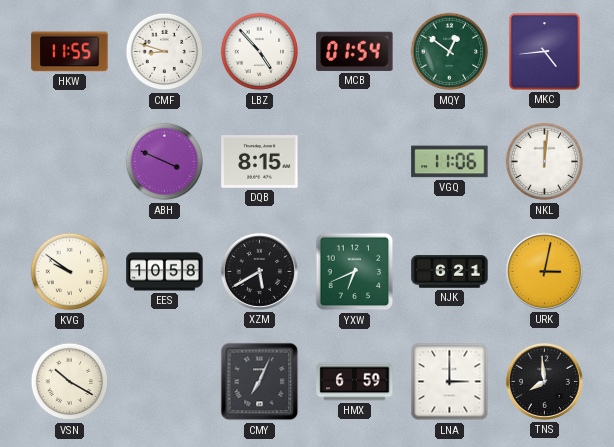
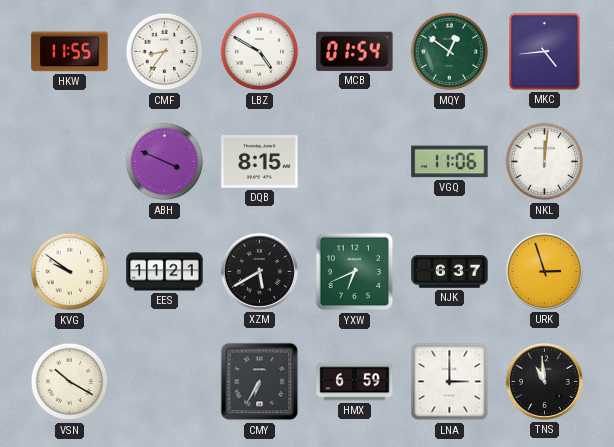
CMF: 8:48 -> 8:36 (165, 52)
LBZ: 4:53 -> 4:50 (260, 52)
EES: 10:58 -> 11:21 (165, 272)
NJK: 6:21 -> 6:37 (450, 272)
URK: 3:02 -> 2:57 (544, 271)
CMY: 7:04 -> 6:35 (260, 382)
TNS: 7:59 -> 10:59 (544, 381)
